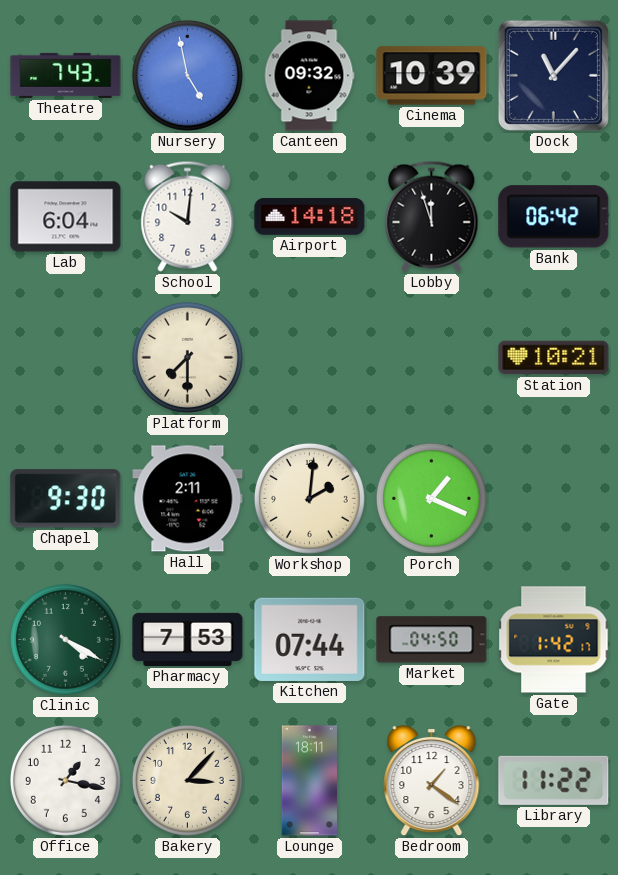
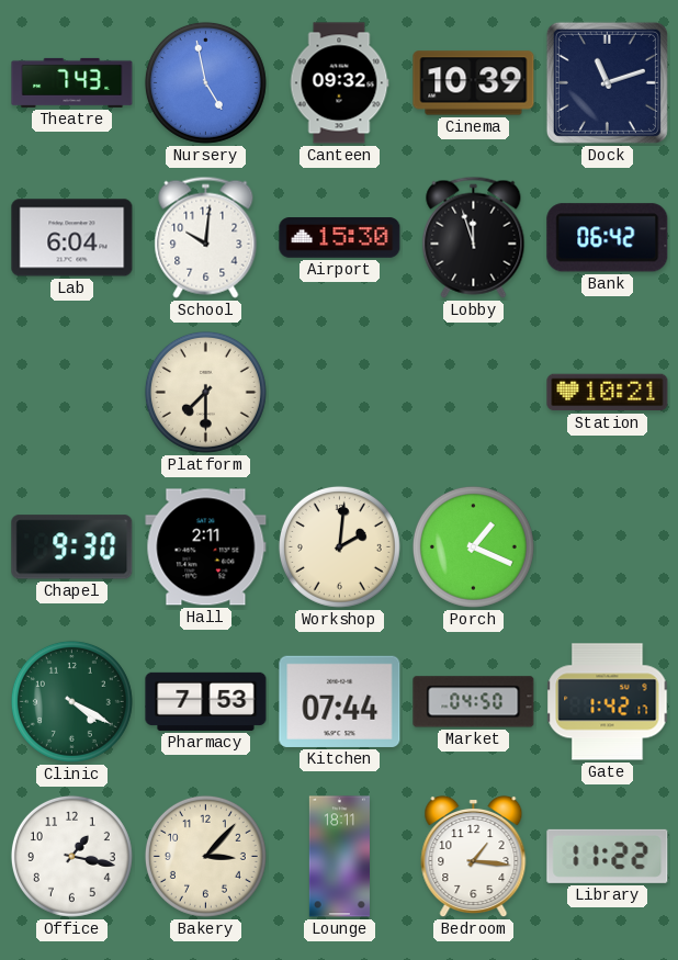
Dock: 11:07 -> 11:12 (607, 82)
Airport: 14:18 -> 15:30 (340, 238)
Bedroom: 1:21 -> 1:16 (474, 857)
